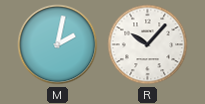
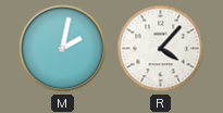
R: 10:07 -> 4:07 (161, 49)
